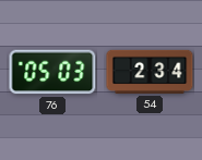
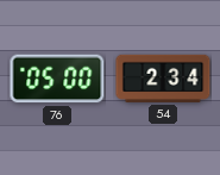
76: 05:03 -> 05:00 (57, 79)
